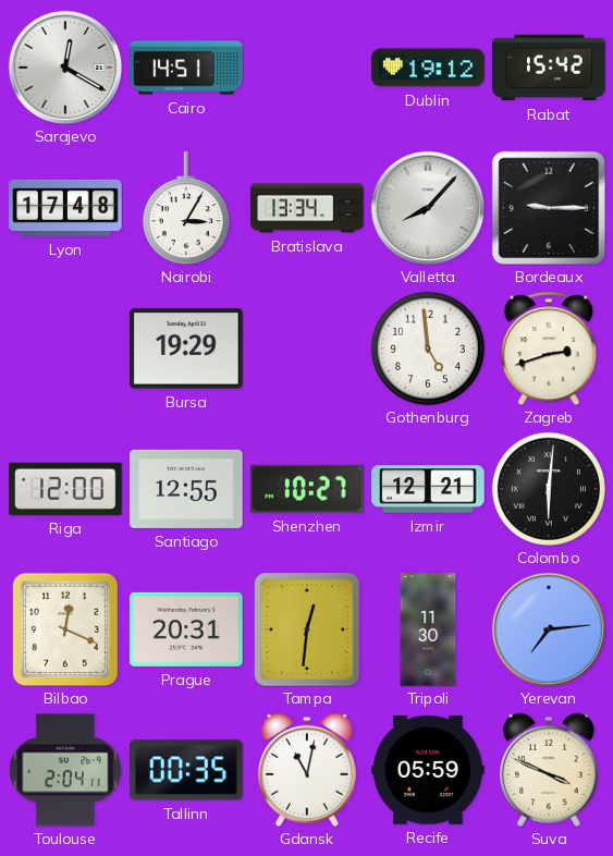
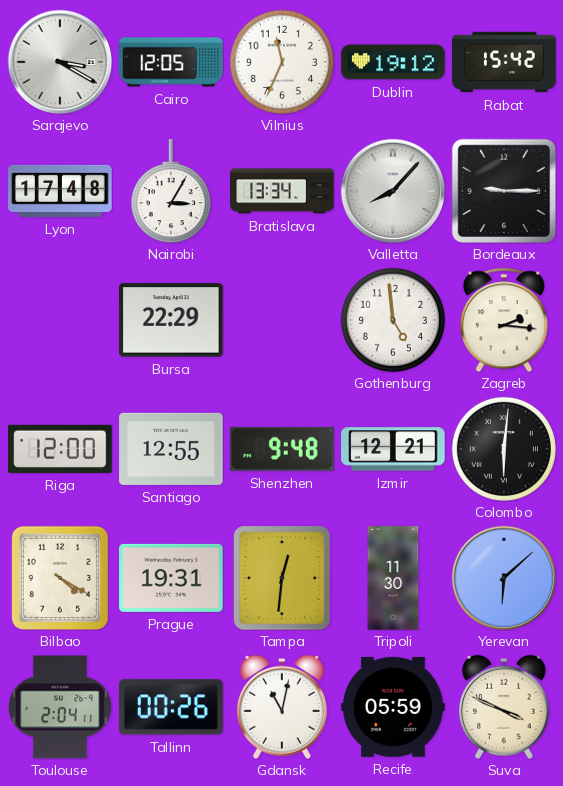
Sarajevo: 12:20 -> 3:20 (60, 62)
Cairo: 14:51 -> 12:05 (171, 62)
Vilnius: none -> 11:34 (282, 62)
Bursa: 19:29 -> 22:29 (171, 320)
Zagreb: 2:42 -> 2:16 (504, 320)
Shenzhen: 10:27 -> 9:48 (282, 449)
Bilbao: 12:19 -> 4:20 (59, 578)
Prague: 20:31 -> 19:31 (171, 578)
Yerevan: 7:14 -> 6:08 (504, 578)
Tallinn: 00:35 -> 00:26 (171, 707)
